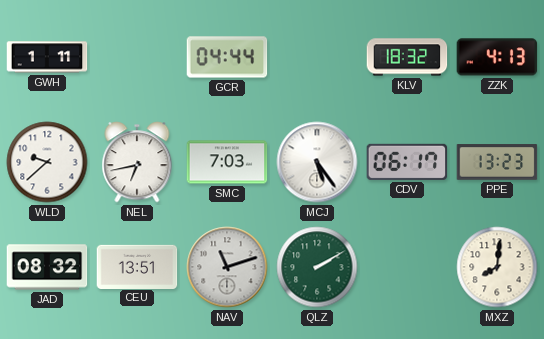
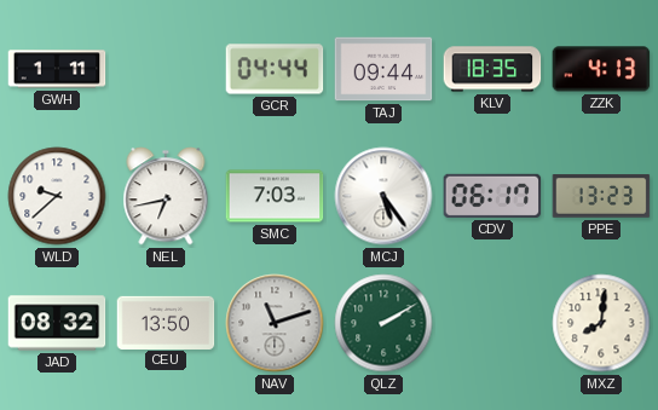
TAJ: none -> 09:44 (383, 69)
KLV: 18:32 -> 18:35 (492, 69)
CEU: 13:51 -> 13:50 (166, 322)
